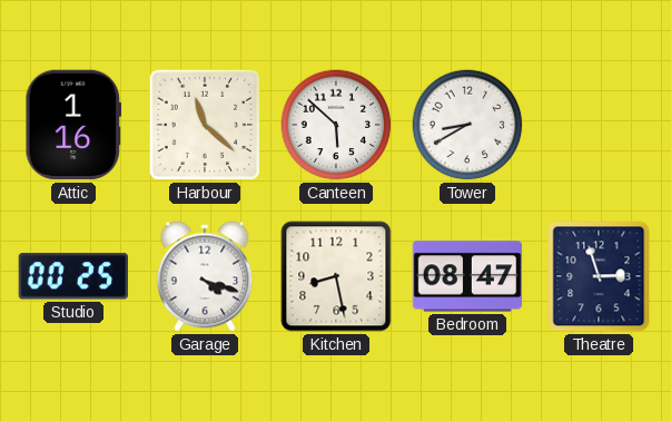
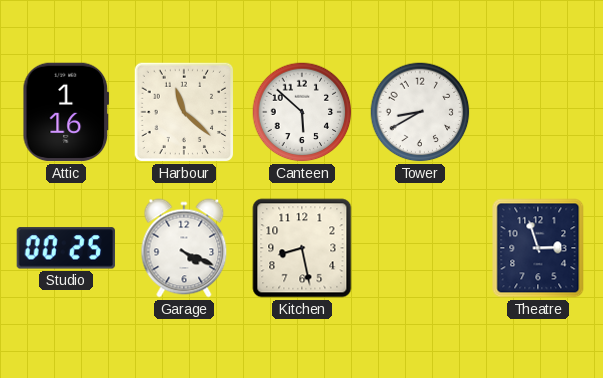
Garage: 4:18 -> 4:19 (184, 248)
Bedroom: 08:47 -> none (467, 276)
